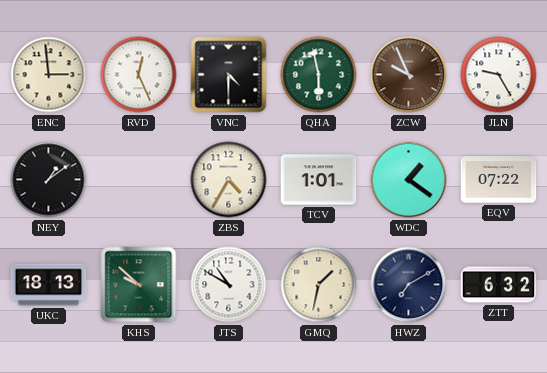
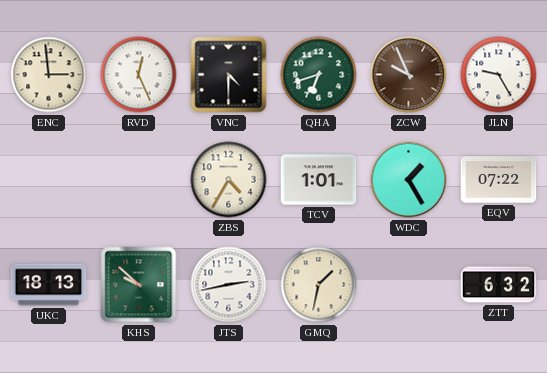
QHA: 5:58 -> 6:42 (319, 75)
NEY: 1:09 -> none (49, 180)
WDC: 1:21 -> 1:25 (409, 180)
JTS: 10:50 -> 2:43 (229, 285)
HWZ: 7:10 -> none (409, 285)
